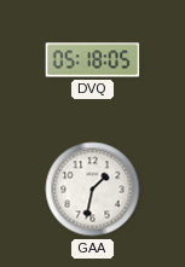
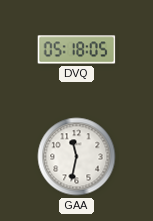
GAA: 1:32 -> 11:32 (77, 157)
